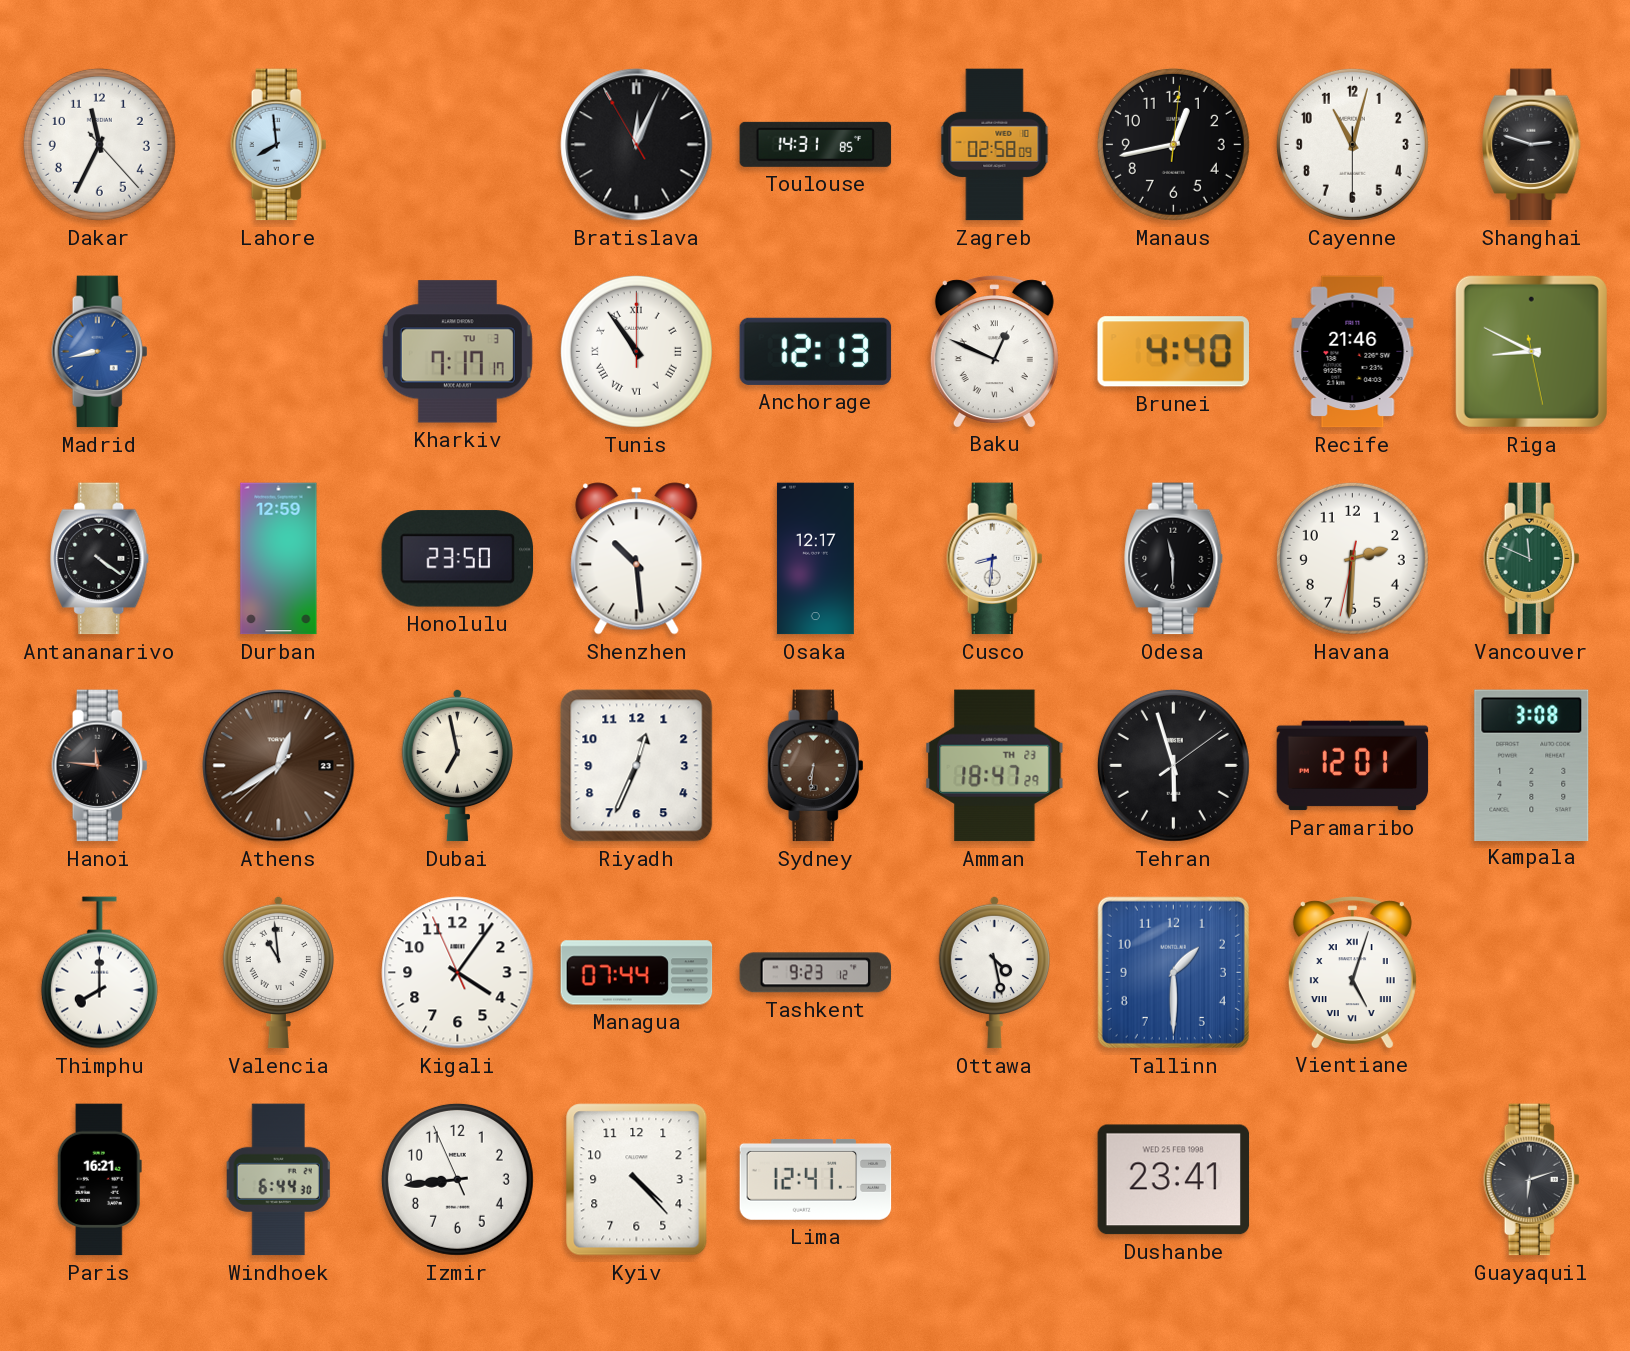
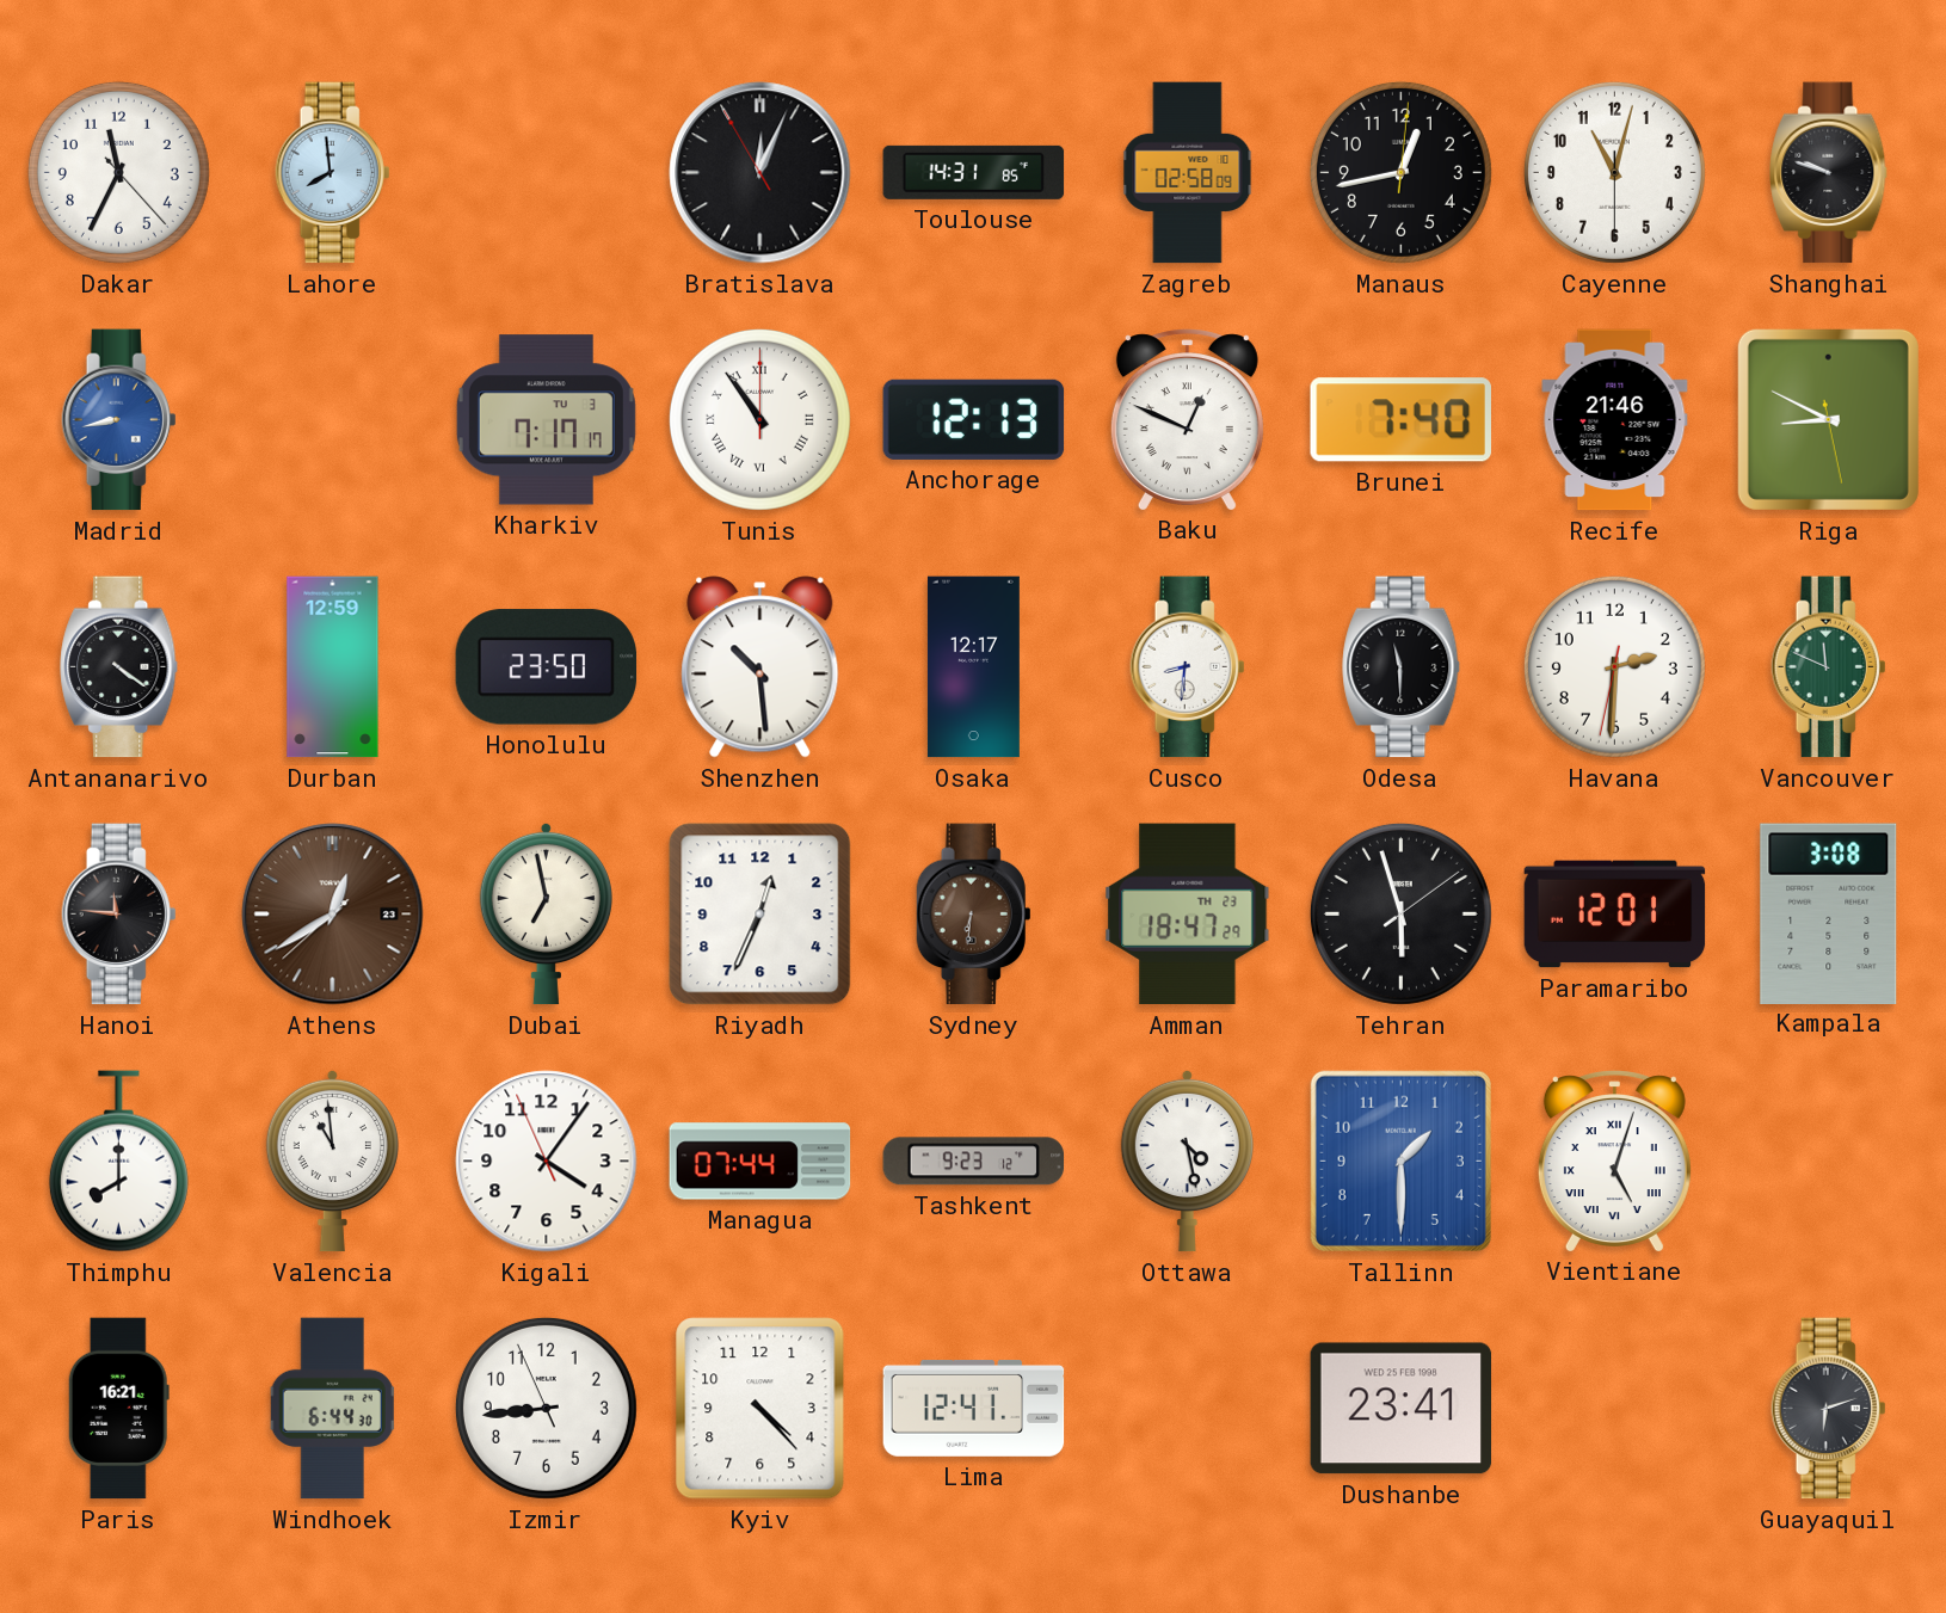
Shanghai: 2:48 -> 9:48 (1829, 173)
Brunei: 4:40 -> 7:40 (1400, 420)
